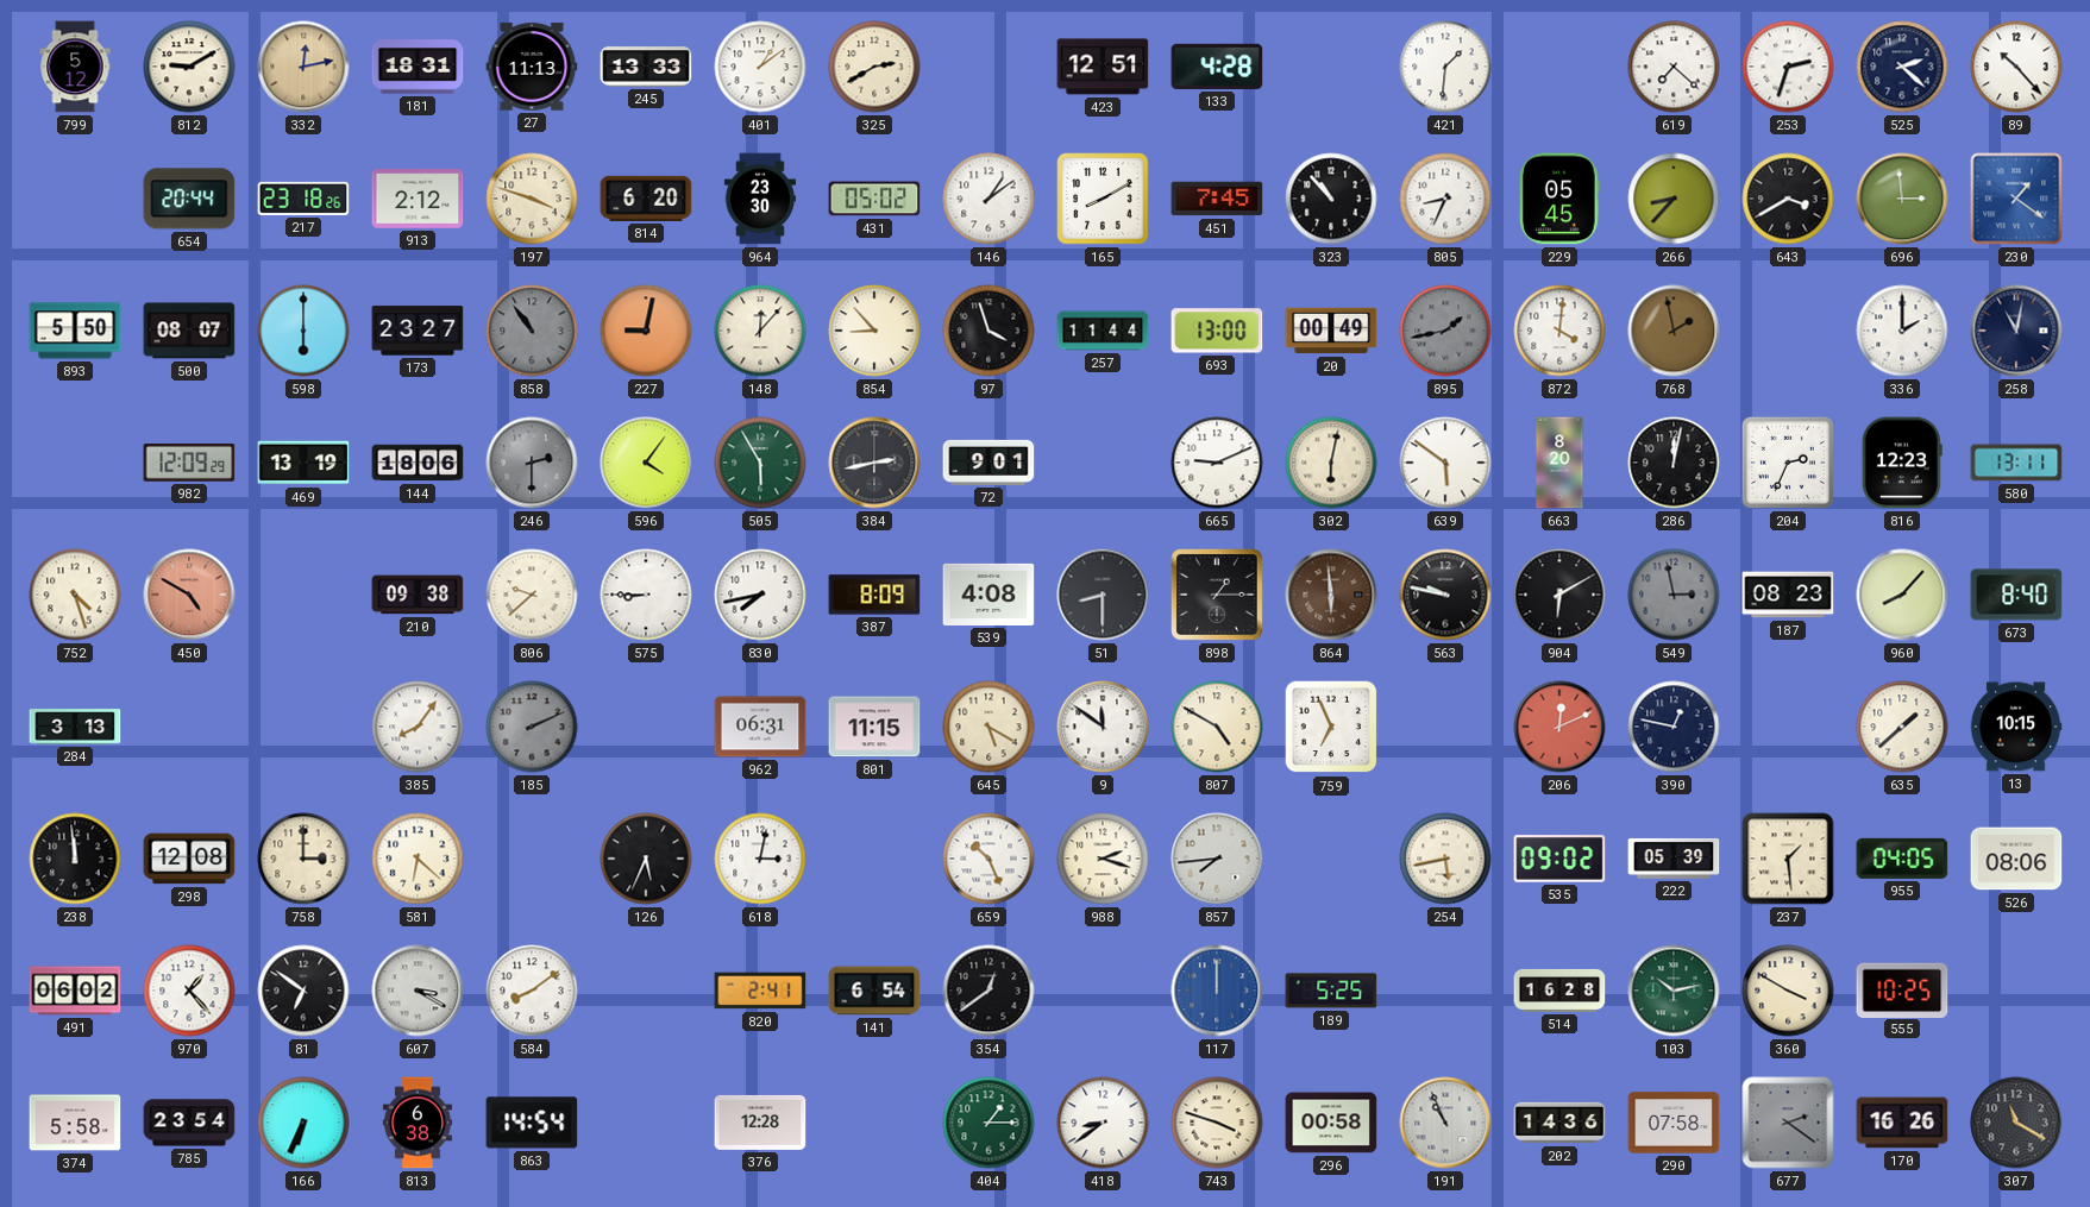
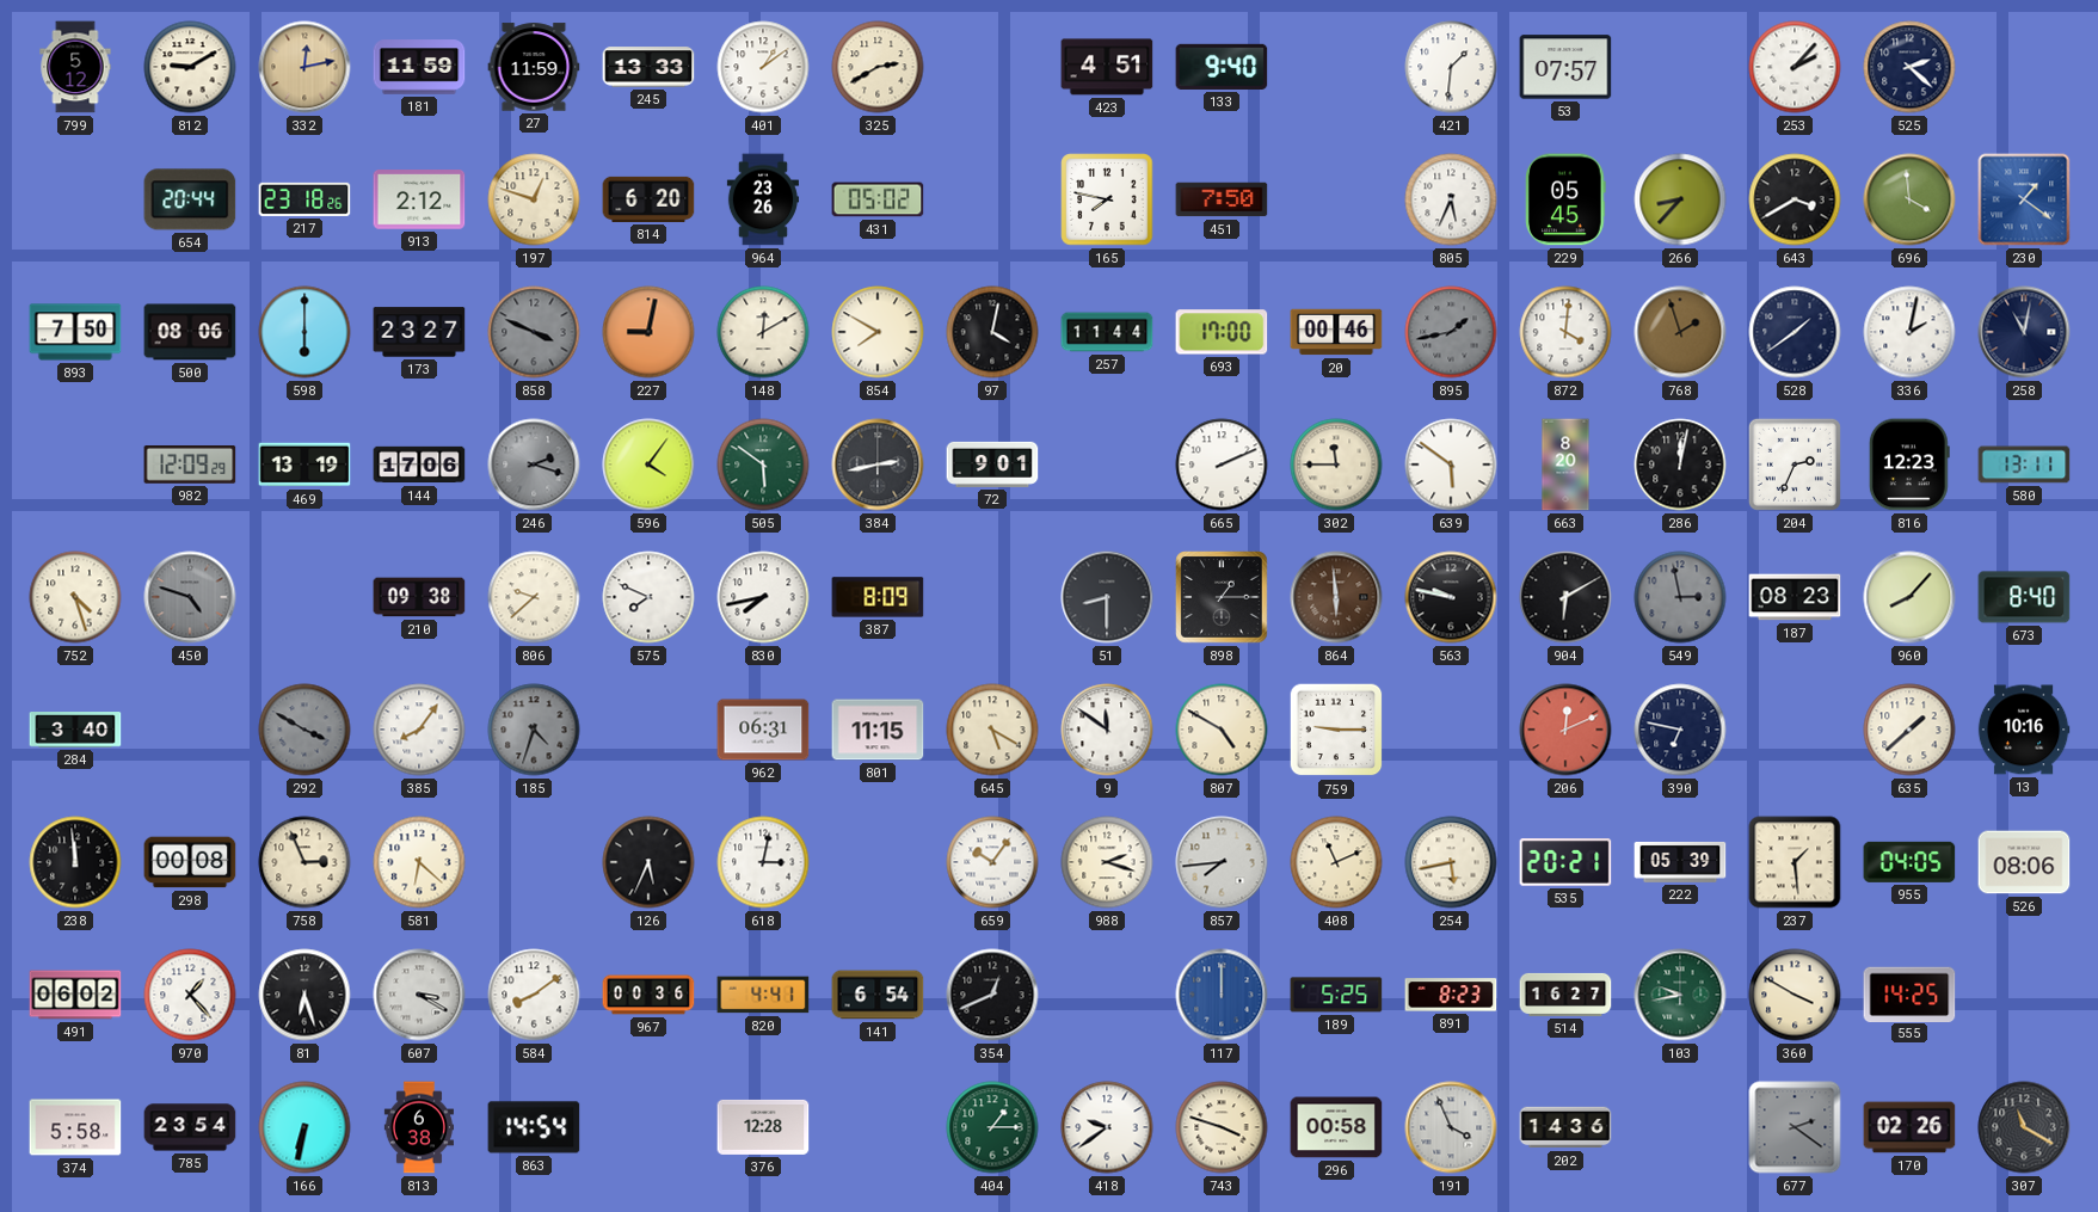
181: 18:31 -> 11:59 (419, 67)
27: 11:13 -> 11:59 (534, 67)
423: 12:51 -> 4:51 (1107, 67)
133: 4:28 -> 9:40 (1222, 67)
53: none -> 07:57 (1565, 67)
619: 7:22 -> none (1674, 67)
253: 2:33 -> 2:07 (1795, 67)
89: 10:23 -> none (2016, 67)
197: 3:48 -> 12:48 (534, 199)
964: 23:30 -> 23:26 (763, 199)
146: 1:09 -> none (988, 199)
165: 8:10 -> 7:47 (1107, 199)
451: 7:45 -> 7:50 (1222, 199)
323: 10:53 -> none (1331, 199)
805: 8:34 -> 5:34 (1451, 199)
696: 2:59 -> 3:59 (1909, 199)
893: 5:50 -> 7:50 (75, 332)
500: 08:07 -> 08:06 (190, 332)
858: 10:54 -> 3:49 (534, 332)
148: 12:07 -> 12:10 (763, 332)
854: 8:53 -> 7:50 (878, 332)
97: 3:57 -> 4:02 (992, 332)
693: 13:00 -> 17:00 (1222, 332)
20: 00:49 -> 00:46 (1336, 332)
768: 1:58 -> 1:57 (1680, 332)
528: none -> 1:39 (1795, 332)
336: 2:00 -> 2:02 (1909, 332)
144: 18:06 -> 17:06 (419, 465)
246: 2:30 -> 2:18 (534, 465)
505: 5:55 -> 5:51 (763, 465)
665: 9:11 -> 2:11 (1222, 465)
302: 6:02 -> 11:45 (1336, 465)
450: 4:50 -> 4:48 (190, 597)
450 dial: salmon -> grey (190, 597)
575: 8:45 -> 7:49 (648, 597)
539: 4:08 -> none (988, 595)
284: 3:13 -> 3:40 (75, 730)
292: none -> 3:50 (304, 730)
185: 2:11 -> 4:33 (534, 730)
759: 6:56 -> 9:15 (1336, 730)
390: 12:47 -> 6:47 (1680, 730)
13: 10:15 -> 10:16 (2024, 730)
298: 12:08 -> 00:08 (190, 862)
758: 3:00 -> 2:56 (304, 862)
659: 10:26 -> 10:06 (992, 862)
408: none -> 11:11 (1336, 862)
535: 09:02 -> 20:21 (1565, 862)
81: 6:51 -> 6:27 (304, 995)
967: none -> 00:36 (648, 995)
820: 2:41 -> 4:41 (763, 995)
354: 12:39 -> 12:41 (992, 995)
891: none -> 8:23 (1451, 995)
514: 16:28 -> 16:27 (1565, 995)
103: 10:13 -> 9:43 (1680, 995)
555: 10:25 -> 14:25 (1909, 993)
166: 6:34 -> 6:32 (304, 1127)
418: 8:39 -> 9:39 (1107, 1127)
191: 10:56 -> 3:56 (1451, 1127)
290: 07:58 -> none (1674, 1123)
170: 16:26 -> 02:26 (1909, 1127)
